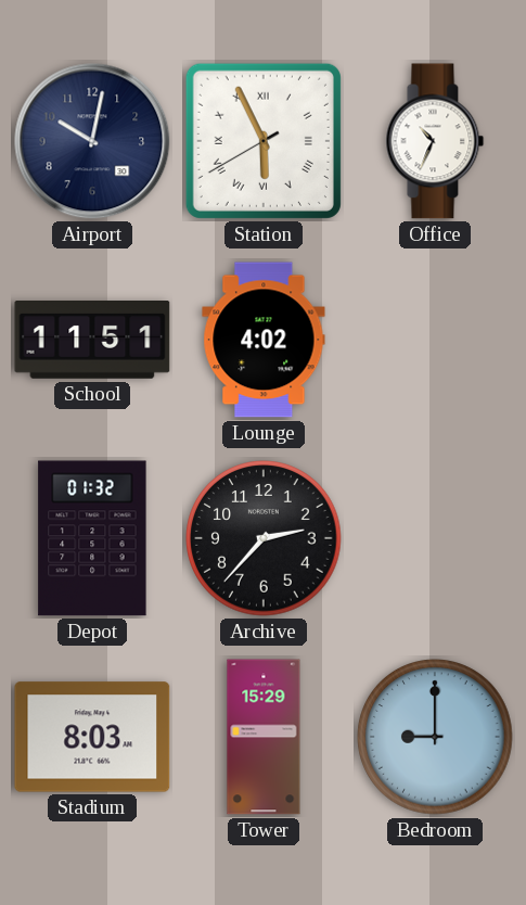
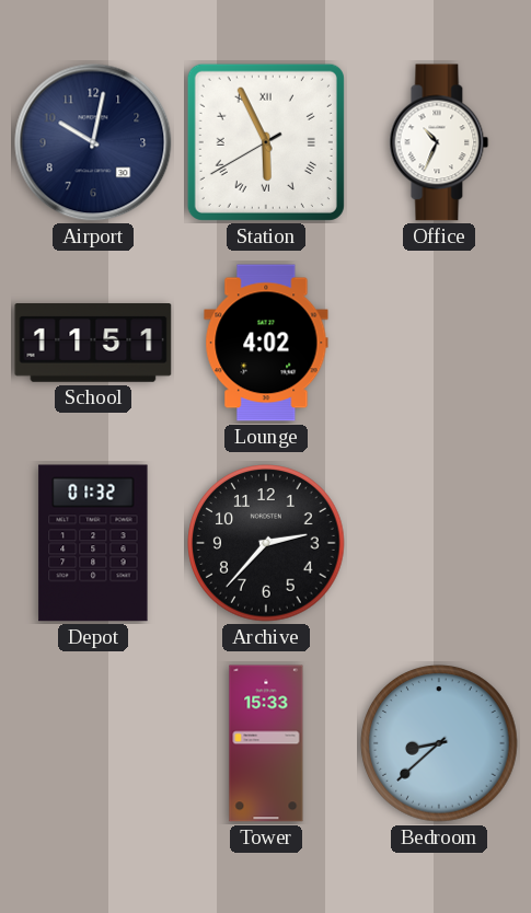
Stadium: 8:03 -> none (92, 737)
Tower: 15:29 -> 15:33 (266, 743)
Bedroom: 9:00 -> 8:38 (439, 743)
